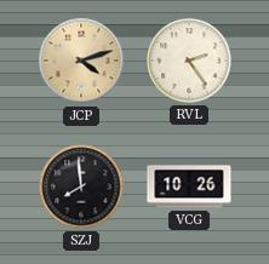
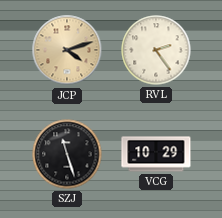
SZJ: 7:59 -> 11:27 (67, 154)
VCG: 10:26 -> 10:29 (156, 154)
